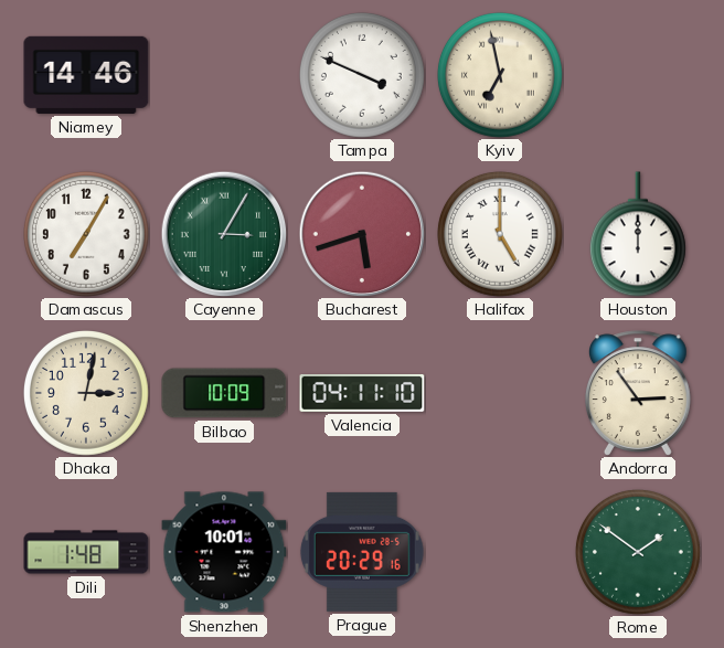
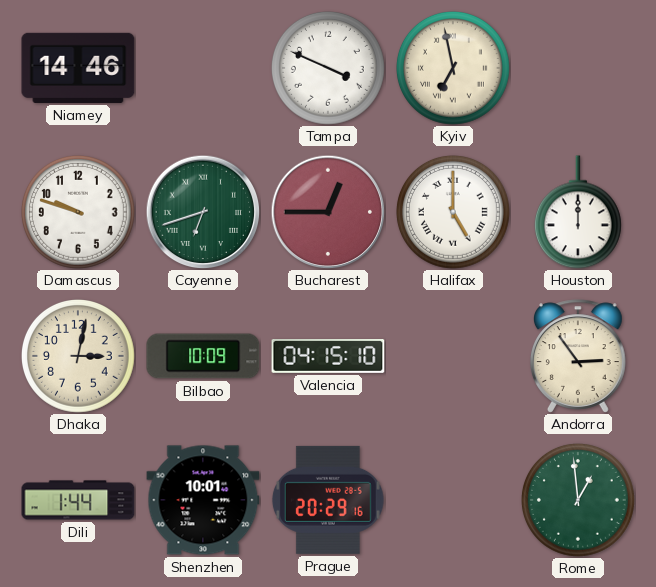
Damascus: 7:05 -> 9:48 (79, 213)
Cayenne: 3:05 -> 6:42 (203, 212)
Bucharest: 5:42 -> 12:45 (328, 212)
Valencia: 04:11 -> 04:15 (328, 357)
Dili: 1:48 -> 1:44 (78, 500)
Rome: 1:51 -> 12:59 (579, 501)
